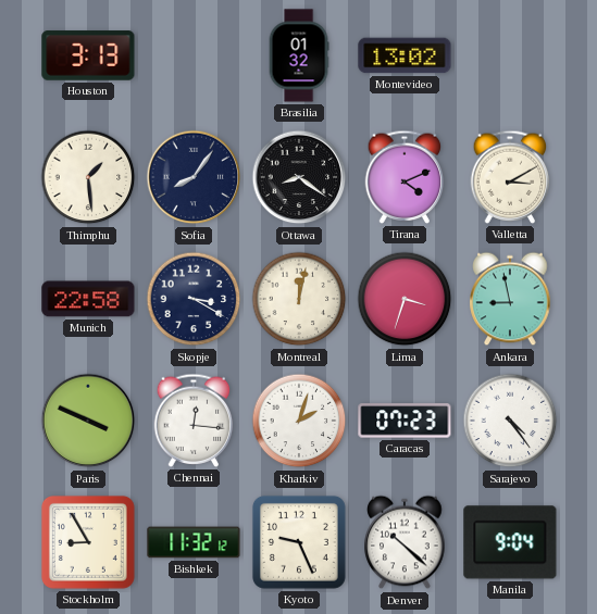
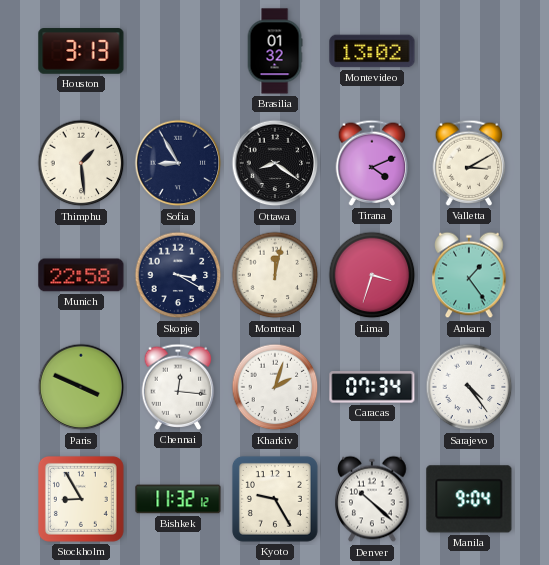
Sofia: 8:06 -> 8:55 (178, 163)
Ankara: 8:58 -> 1:24 (469, 275)
Caracas: 07:23 -> 07:34 (372, 387)
Kyoto: 9:26 -> 9:25 (275, 499)
